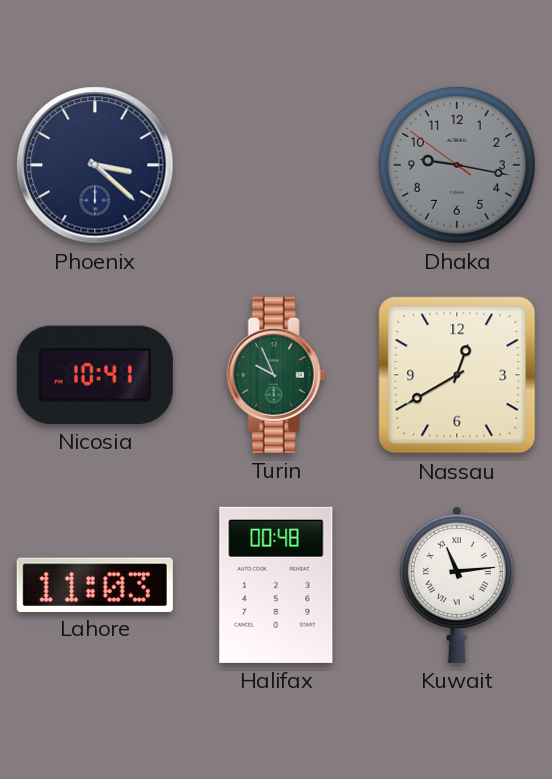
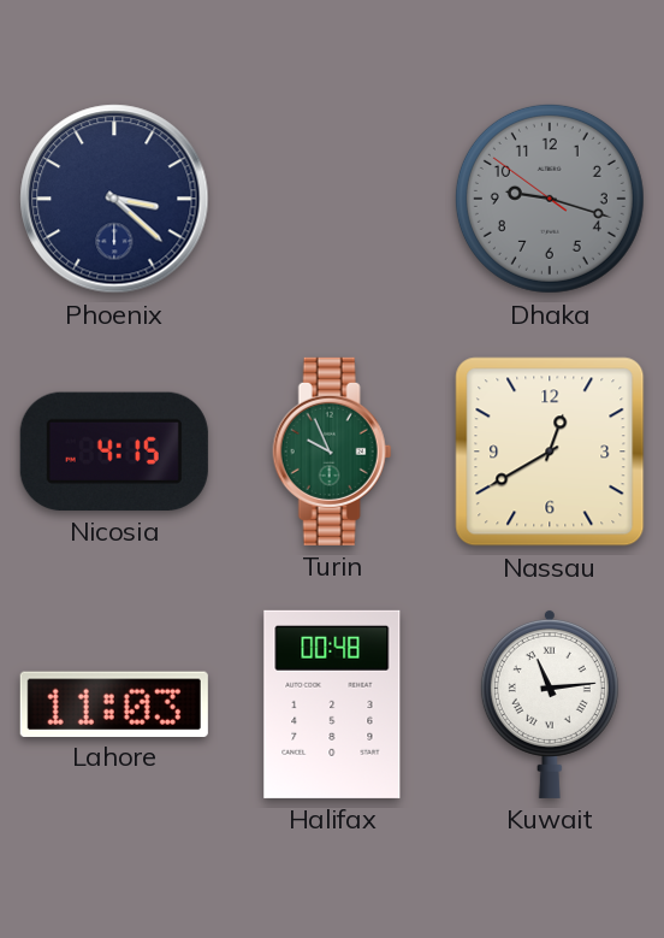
Dhaka: 9:16 -> 9:17 (550, 199)
Nicosia: 10:41 -> 4:15 (114, 452)
